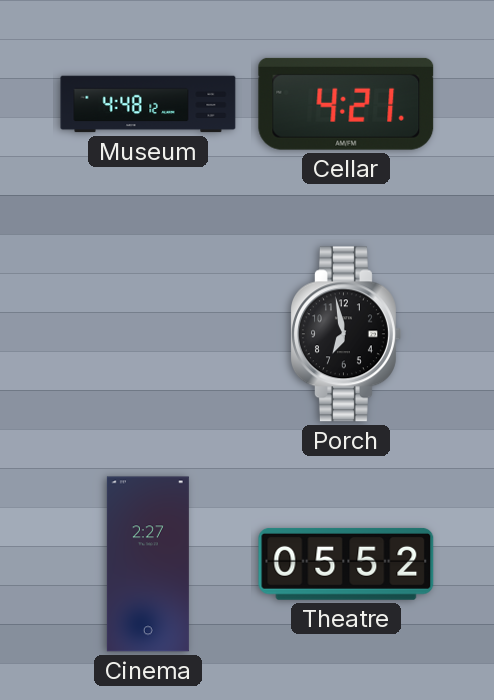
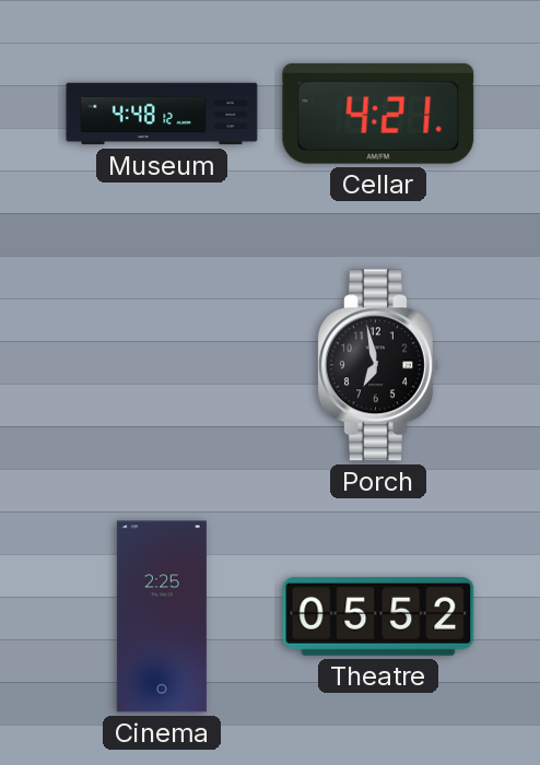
Cinema: 2:27 -> 2:25 (162, 616)
